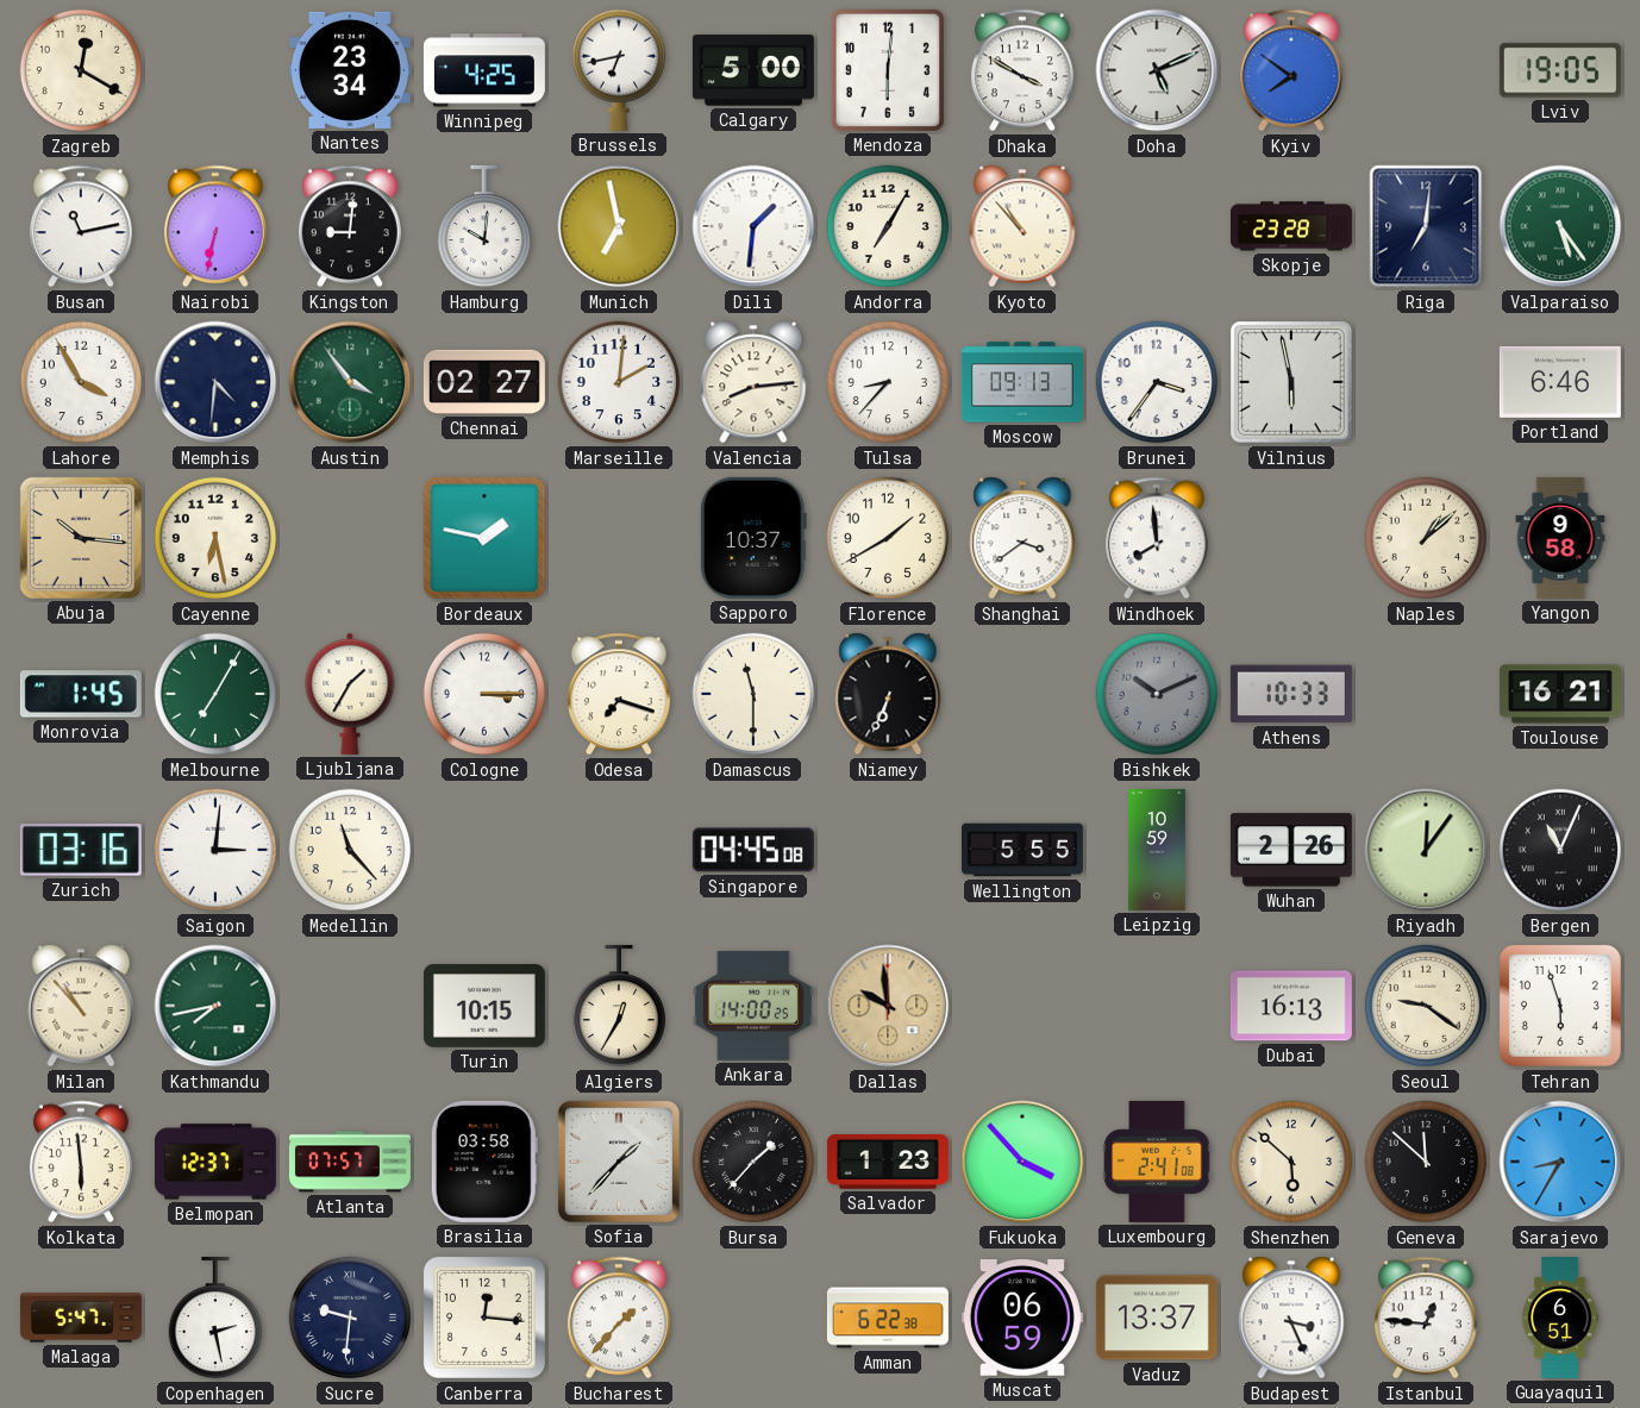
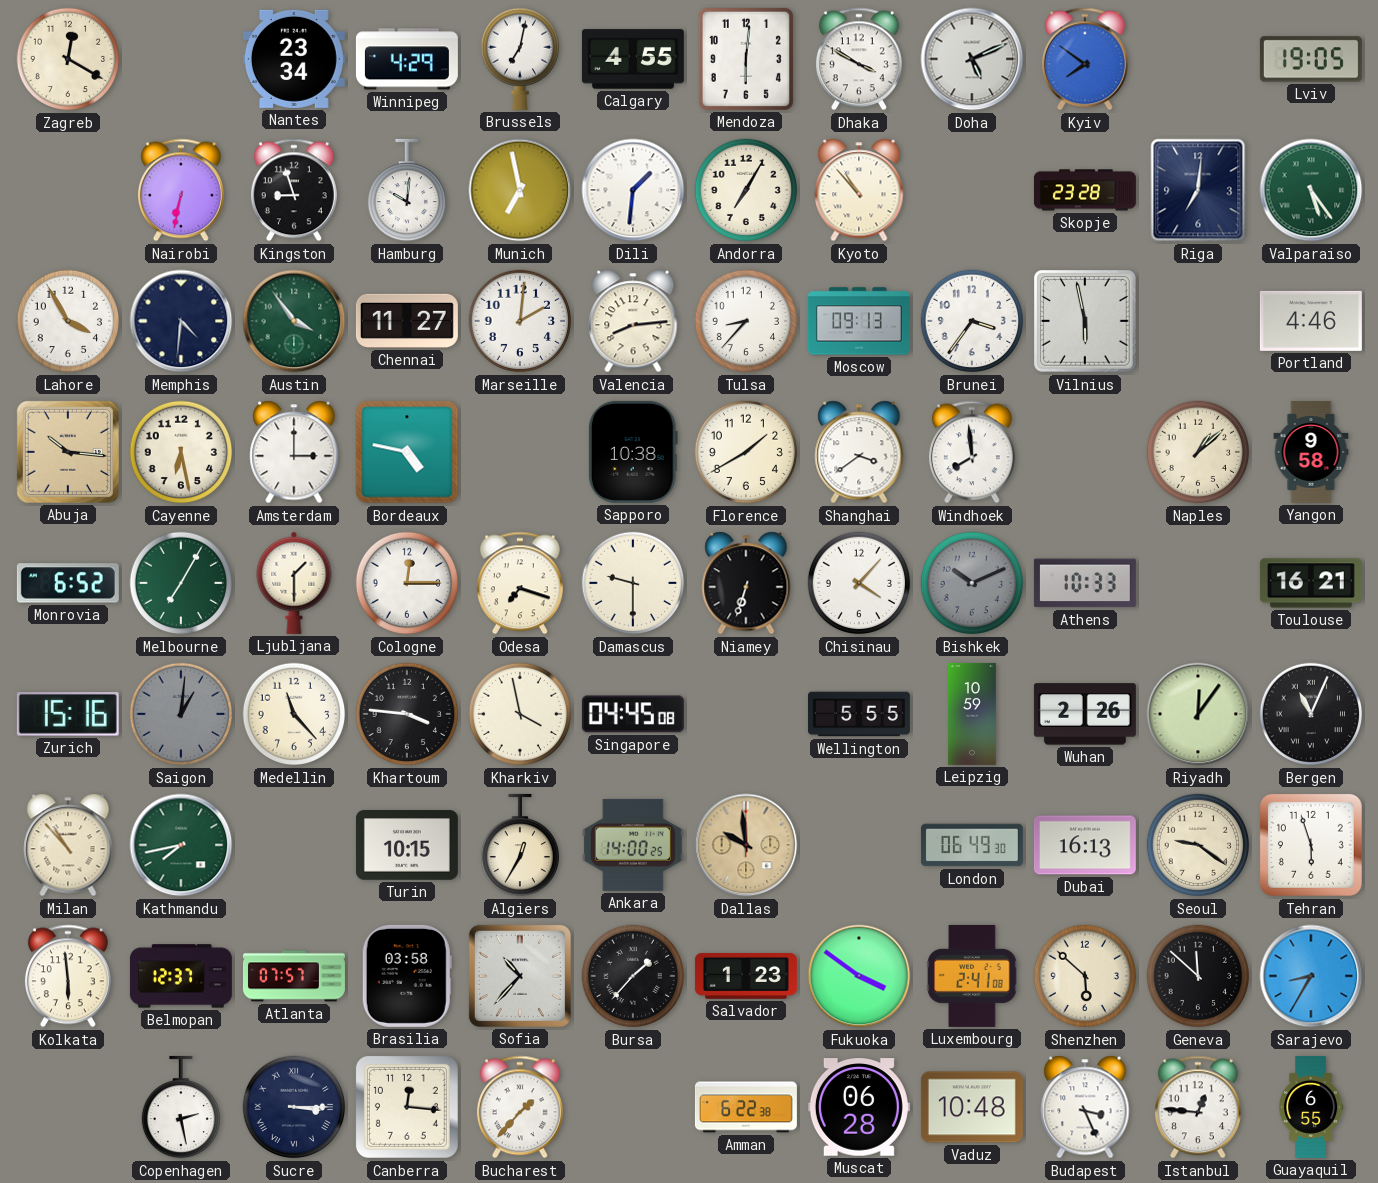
Winnipeg: 4:25 -> 4:29 (407, 59)
Brussels: 6:43 -> 7:02 (519, 59)
Calgary: 5:00 -> 4:55 (633, 59)
Busan: 11:13 -> none (81, 226)
Kingston: 9:01 -> 8:57 (294, 190)
Chennai: 02:27 -> 11:27 (407, 321)
Portland: 6:46 -> 4:46 (1311, 321)
Amsterdam: none -> 3:00 (294, 452)
Bordeaux: 1:47 -> 4:47 (407, 452)
Sapporo: 10:37 -> 10:38 (633, 452)
Monrovia: 1:45 -> 6:52 (68, 583)
Ljubljana: 1:35 -> 1:30 (294, 583)
Cologne: 3:15 -> 12:15 (407, 583)
Damascus: 11:30 -> 9:30 (633, 583)
Niamey: 6:34 -> 6:33 (746, 583)
Chisinau: none -> 4:07 (859, 583)
Zurich: 03:16 -> 15:16 (68, 714)
Saigon: 3:01 -> 1:01 (181, 714)
Saigon dial: white -> grey (181, 714)
Khartoum: none -> 3:46 (407, 714)
Kharkiv: none -> 3:58 (520, 714)
London: none -> 06:49 (972, 845)
Sofia: 1:37 -> 10:37 (520, 976)
Fukuoka: 3:53 -> 3:51 (859, 976)
Malaga: 5:47 -> none (81, 1318)
Sucre: 9:31 -> 3:15 (294, 1107)
Muscat: 06:59 -> 06:28 (859, 1107)
Vaduz: 13:37 -> 10:48 (972, 1107)
Guayaquil: 6:51 -> 6:55 (1312, 1107)
